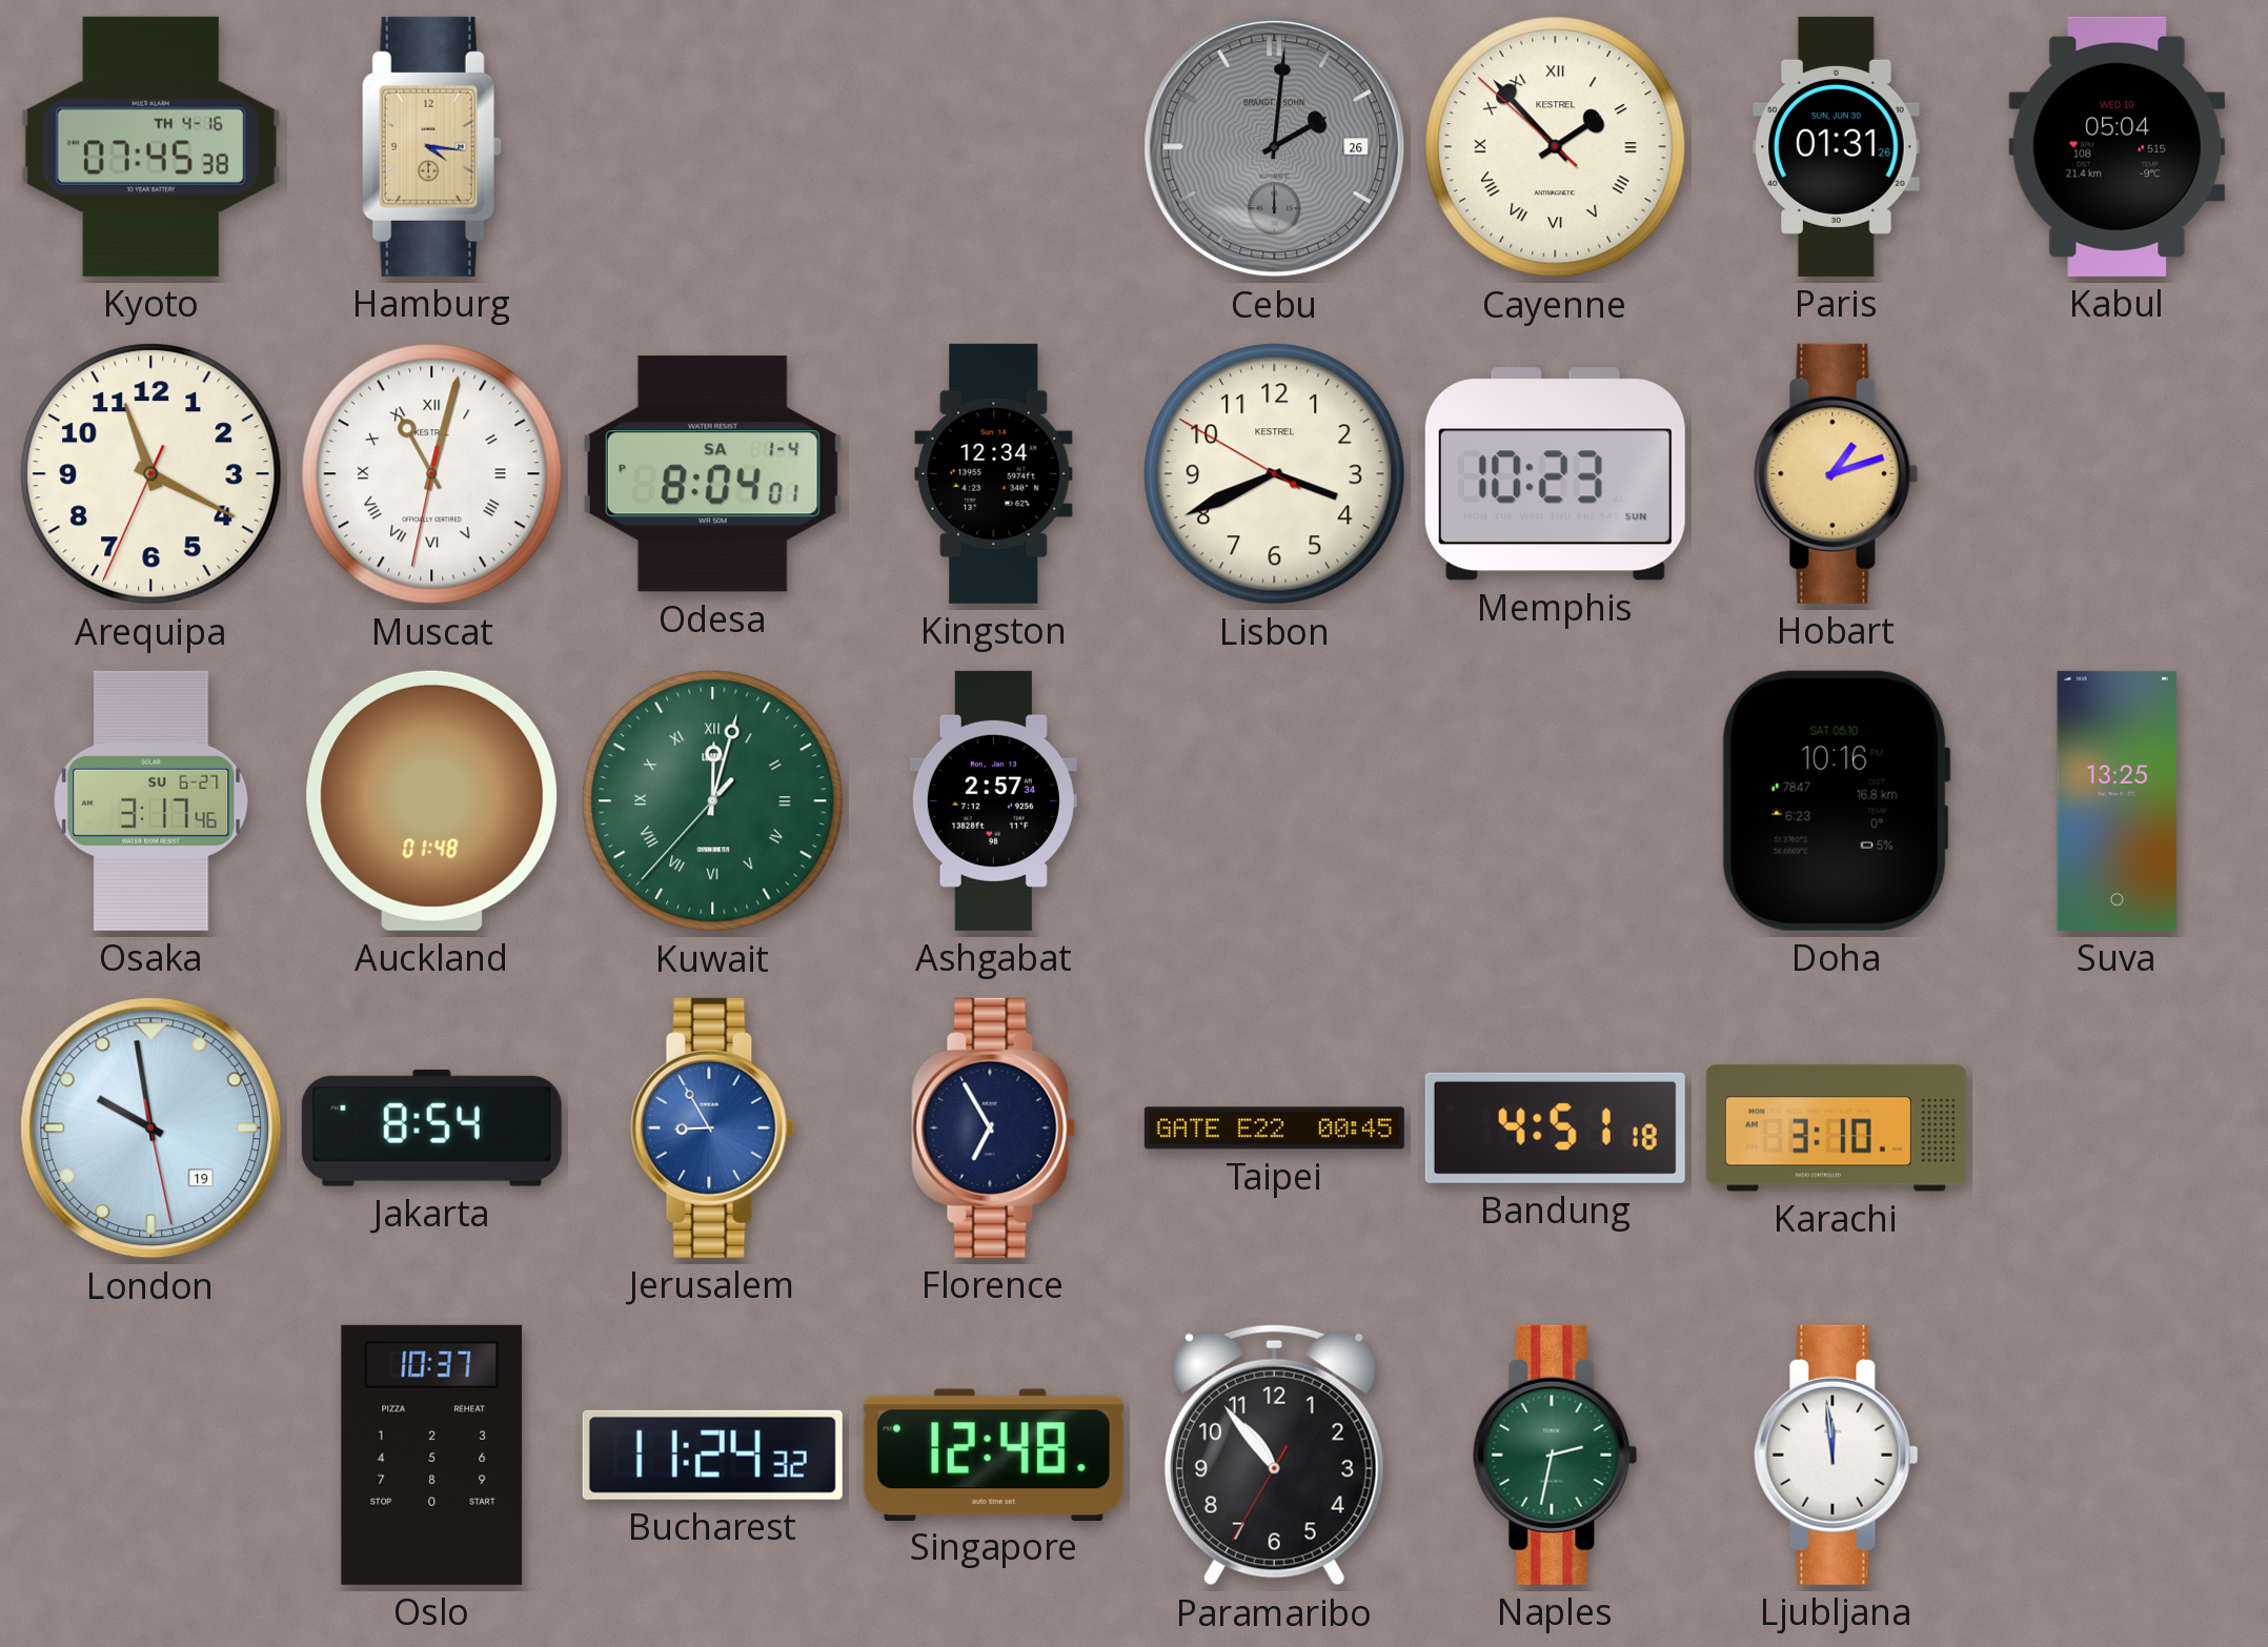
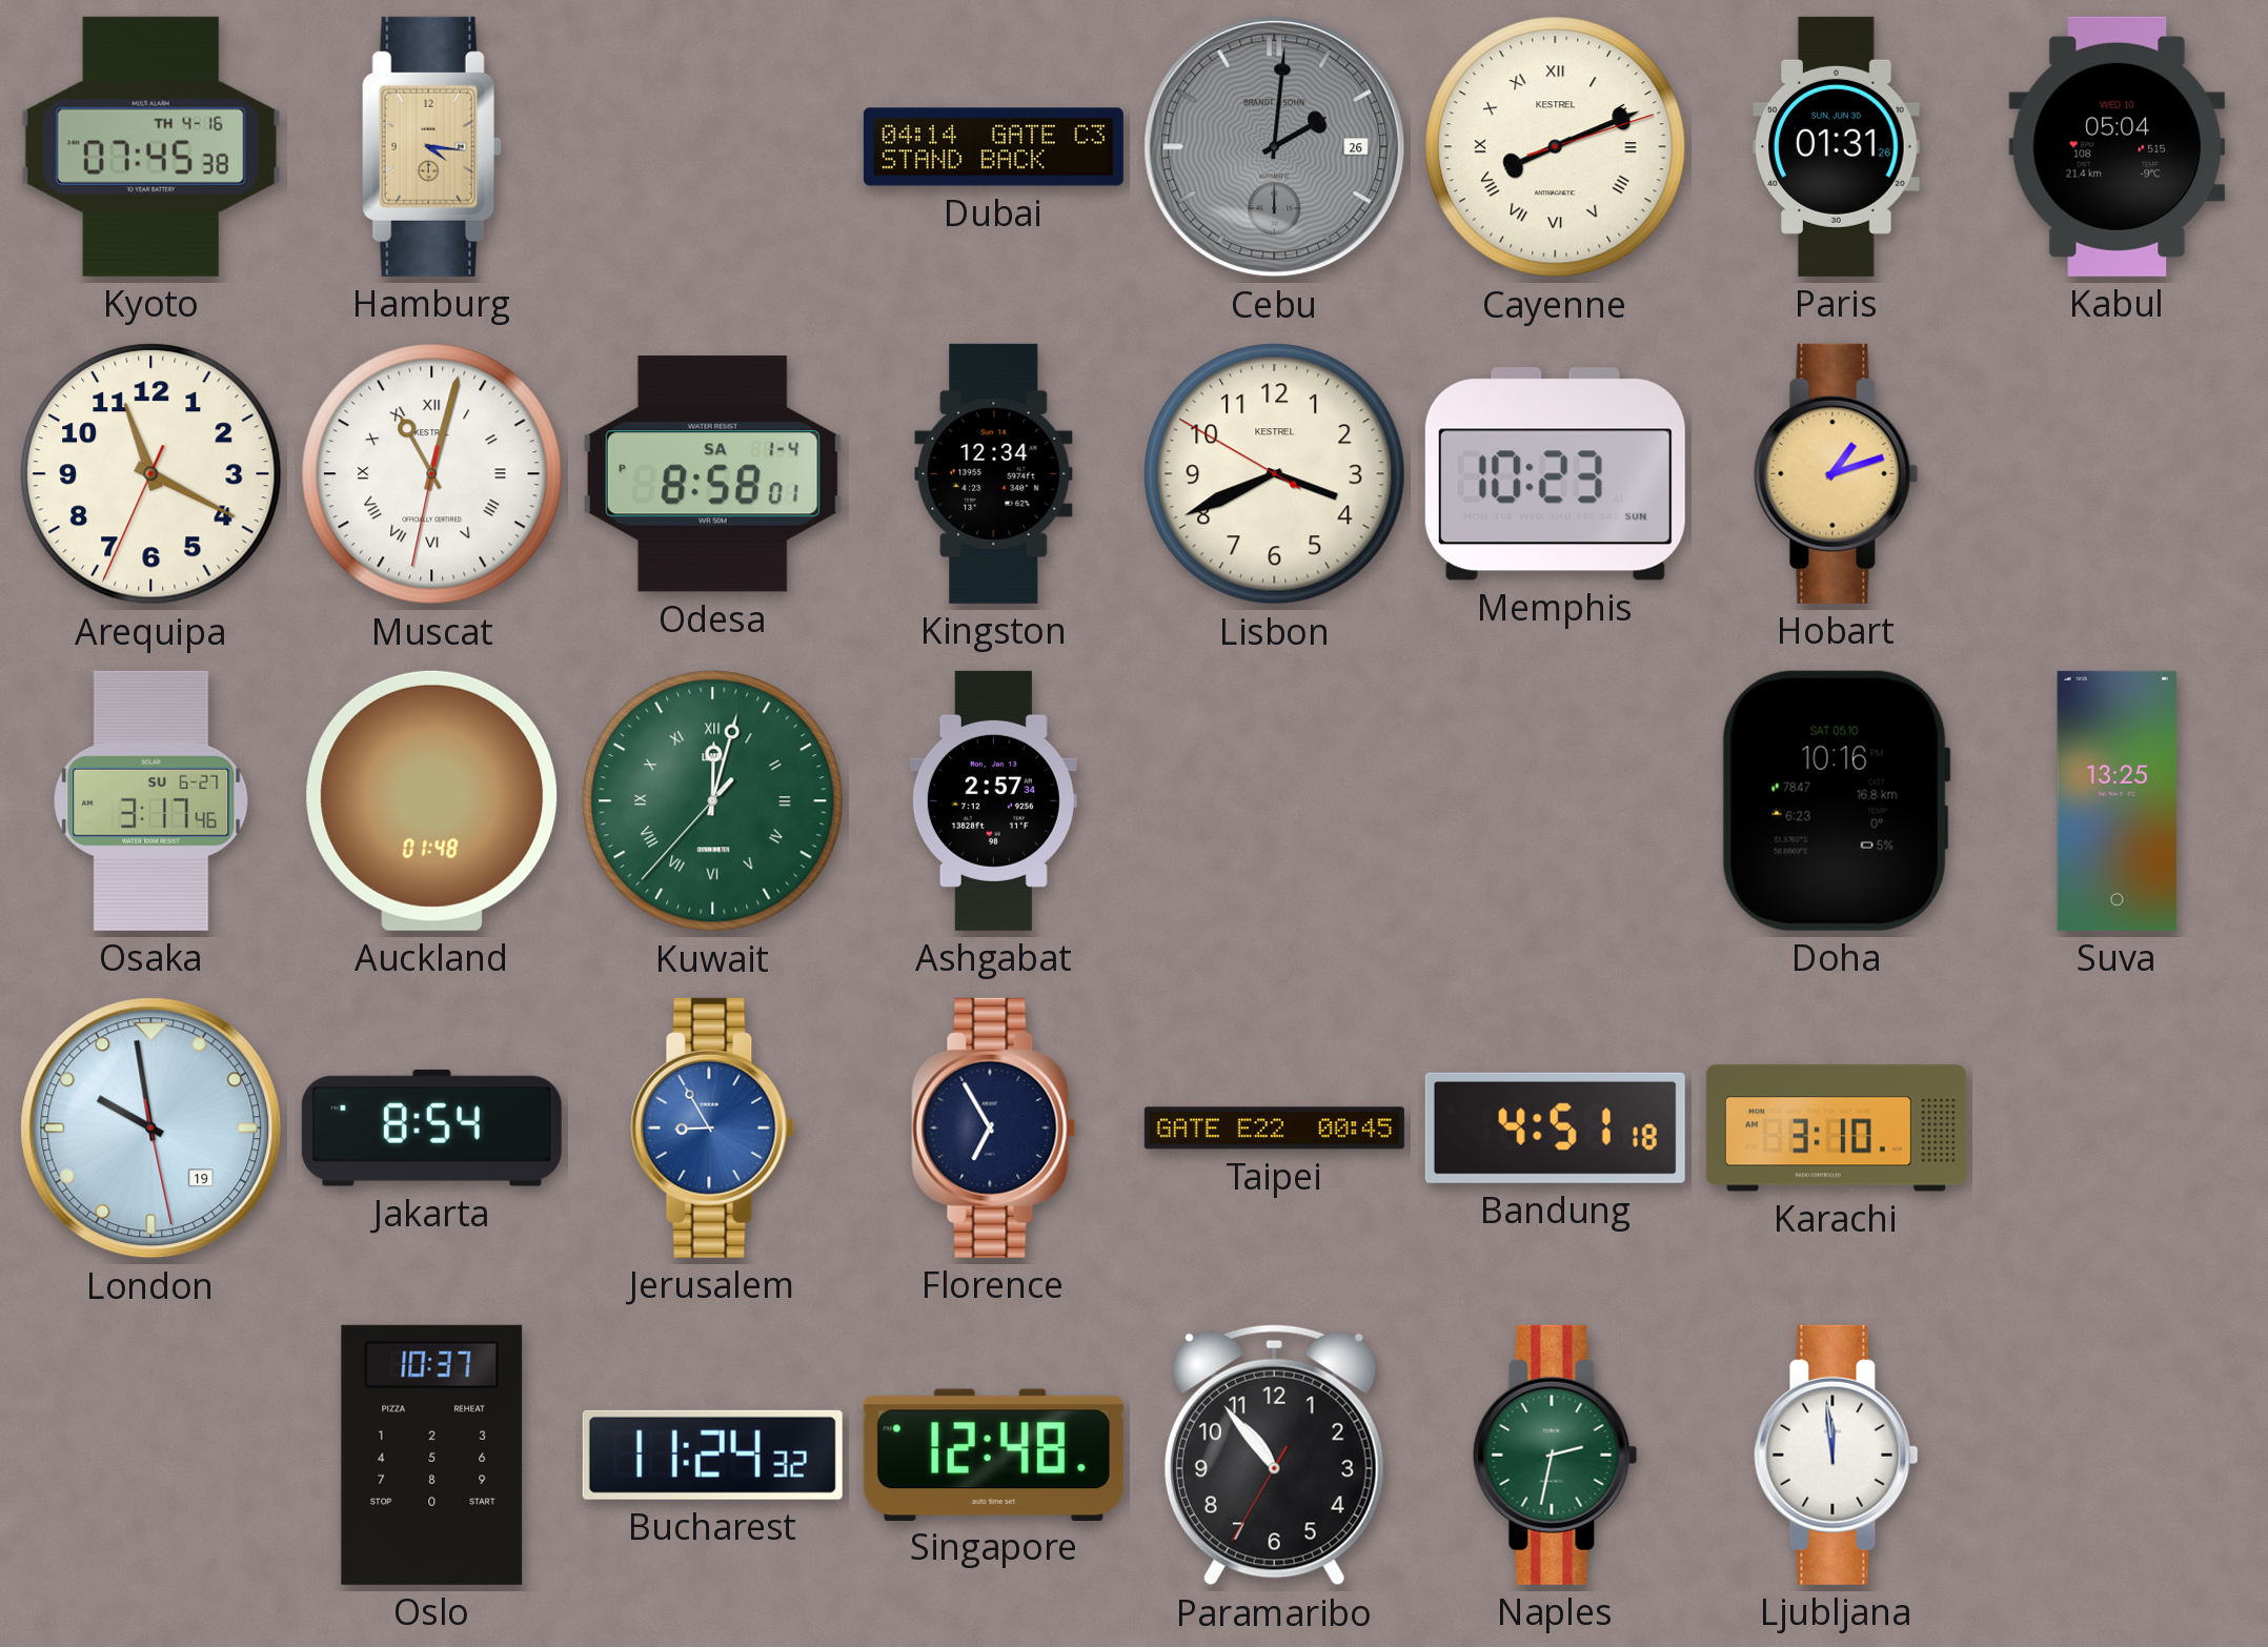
Dubai: none -> 04:14 (993, 147)
Cayenne: 1:52 -> 8:11 (1556, 147)
Odesa: 8:04 -> 8:58 (712, 474)
